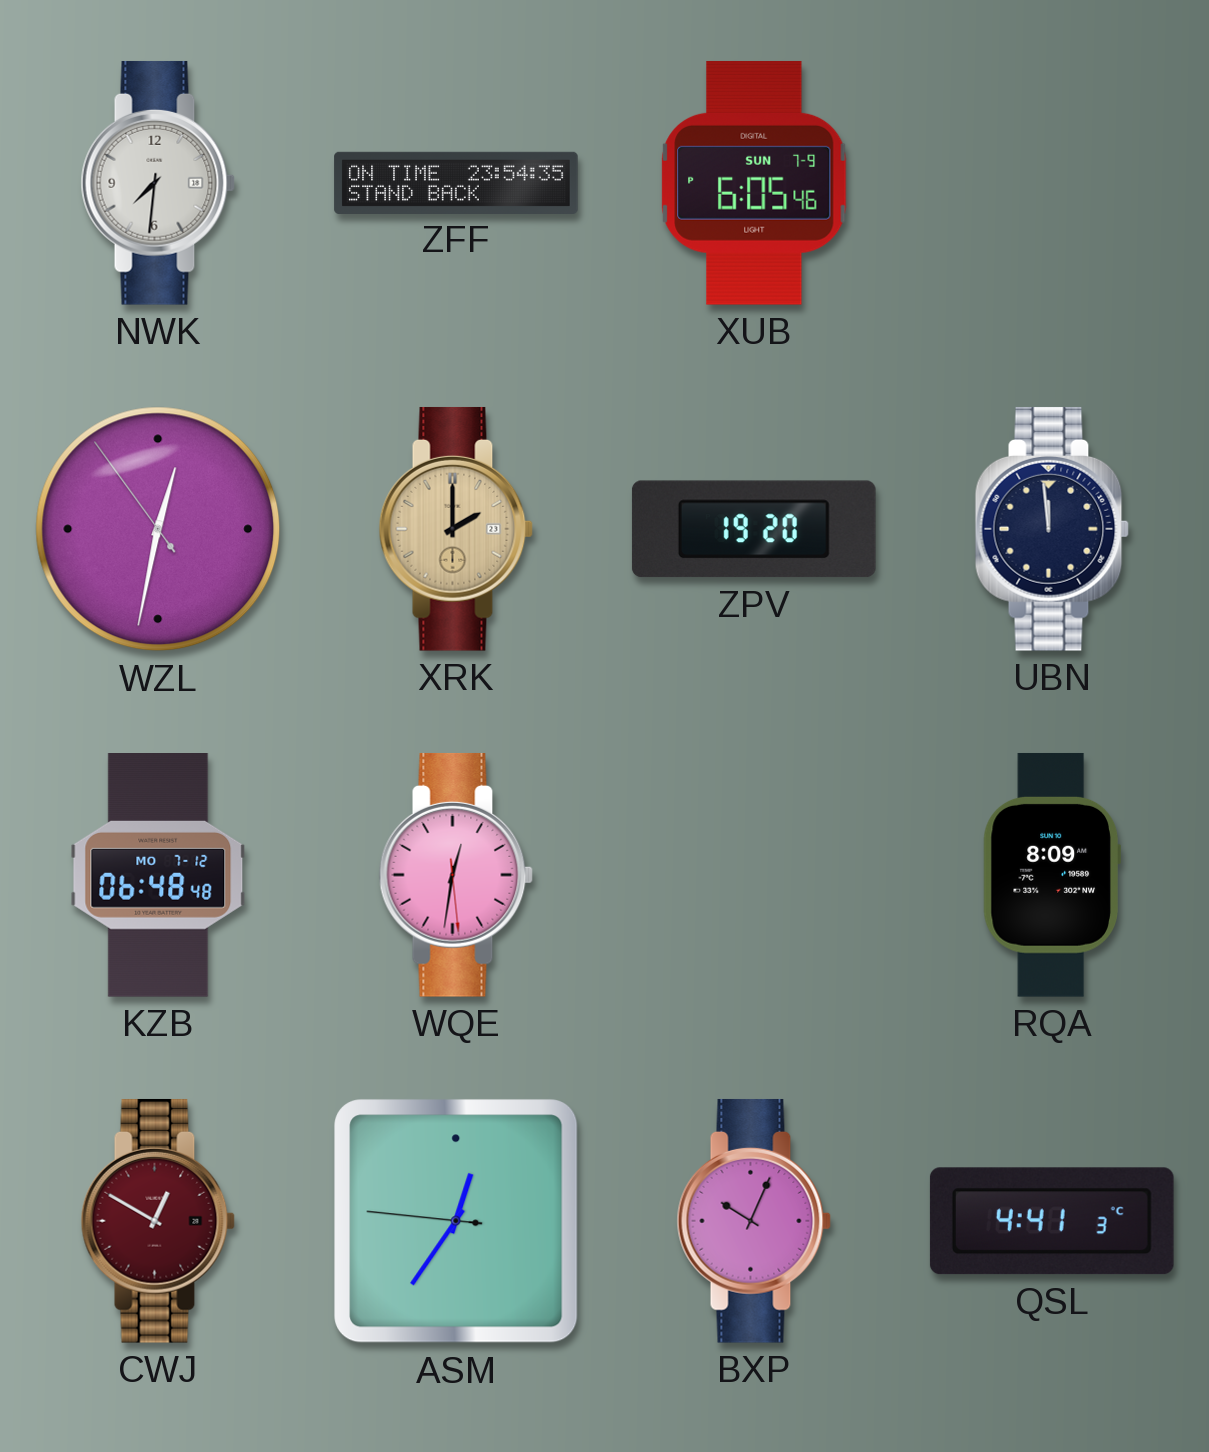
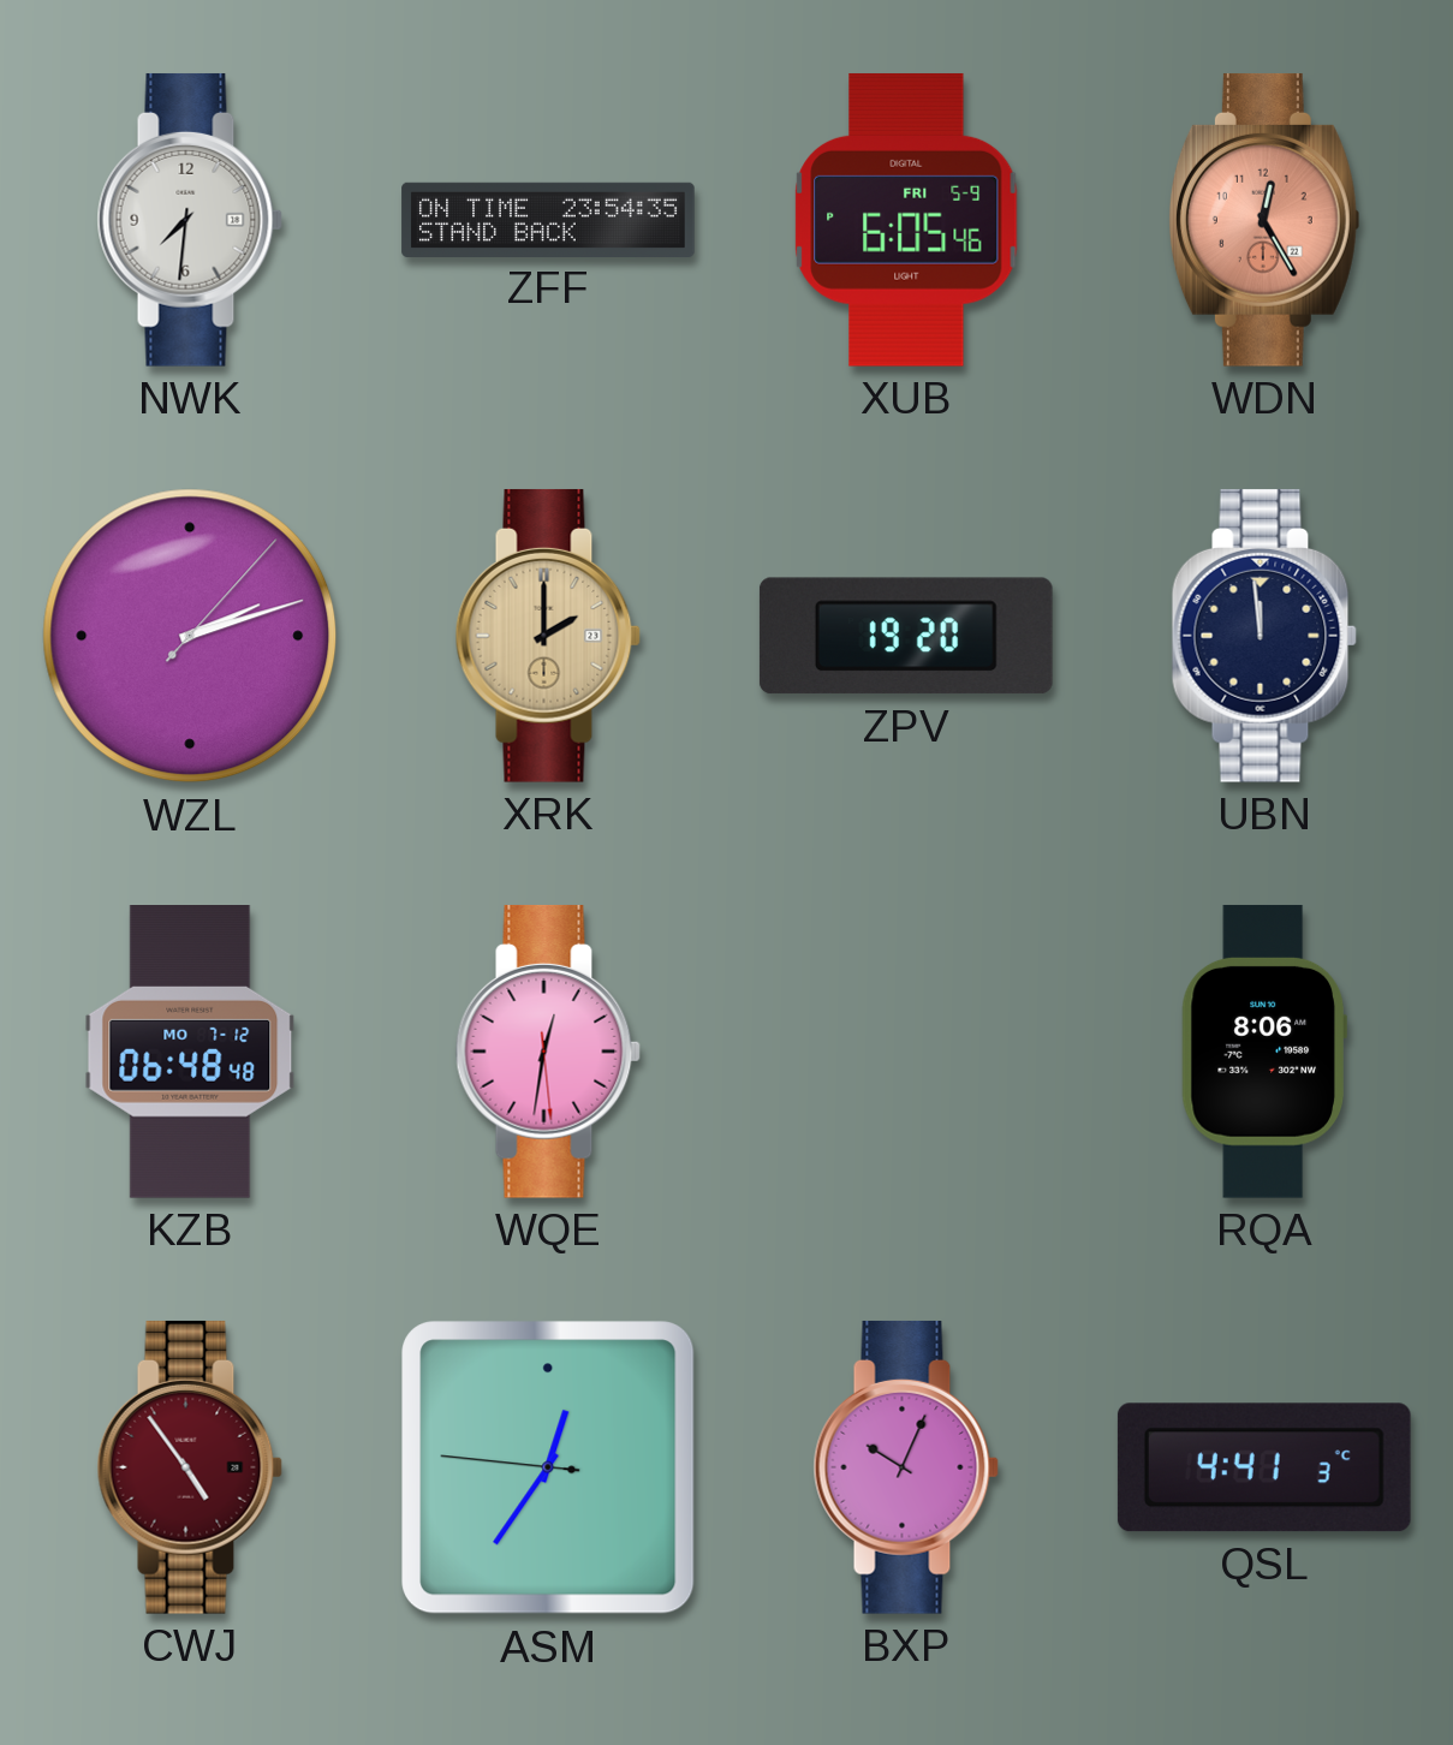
XUB date: SUN 7-9 -> FRI 5-9 (906, 220)
WDN: none -> 12:25 (1264, 220)
WZL: 12:31 -> 2:12 (190, 636)
RQA: 8:09 -> 8:06 (1264, 1052)
CWJ: 12:50 -> 4:54 (190, 1467)
